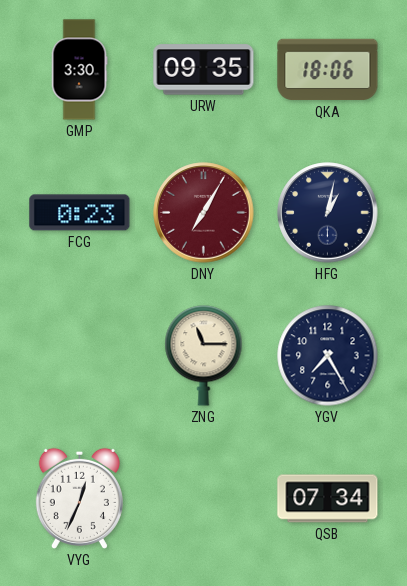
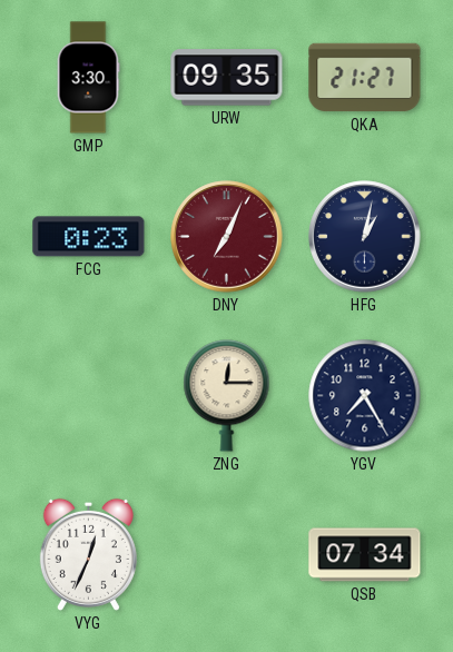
QKA: 18:06 -> 21:27 (365, 78)
DNY: 7:05 -> 7:04 (227, 237)
ZNG: 11:15 -> 12:15 (227, 396)
